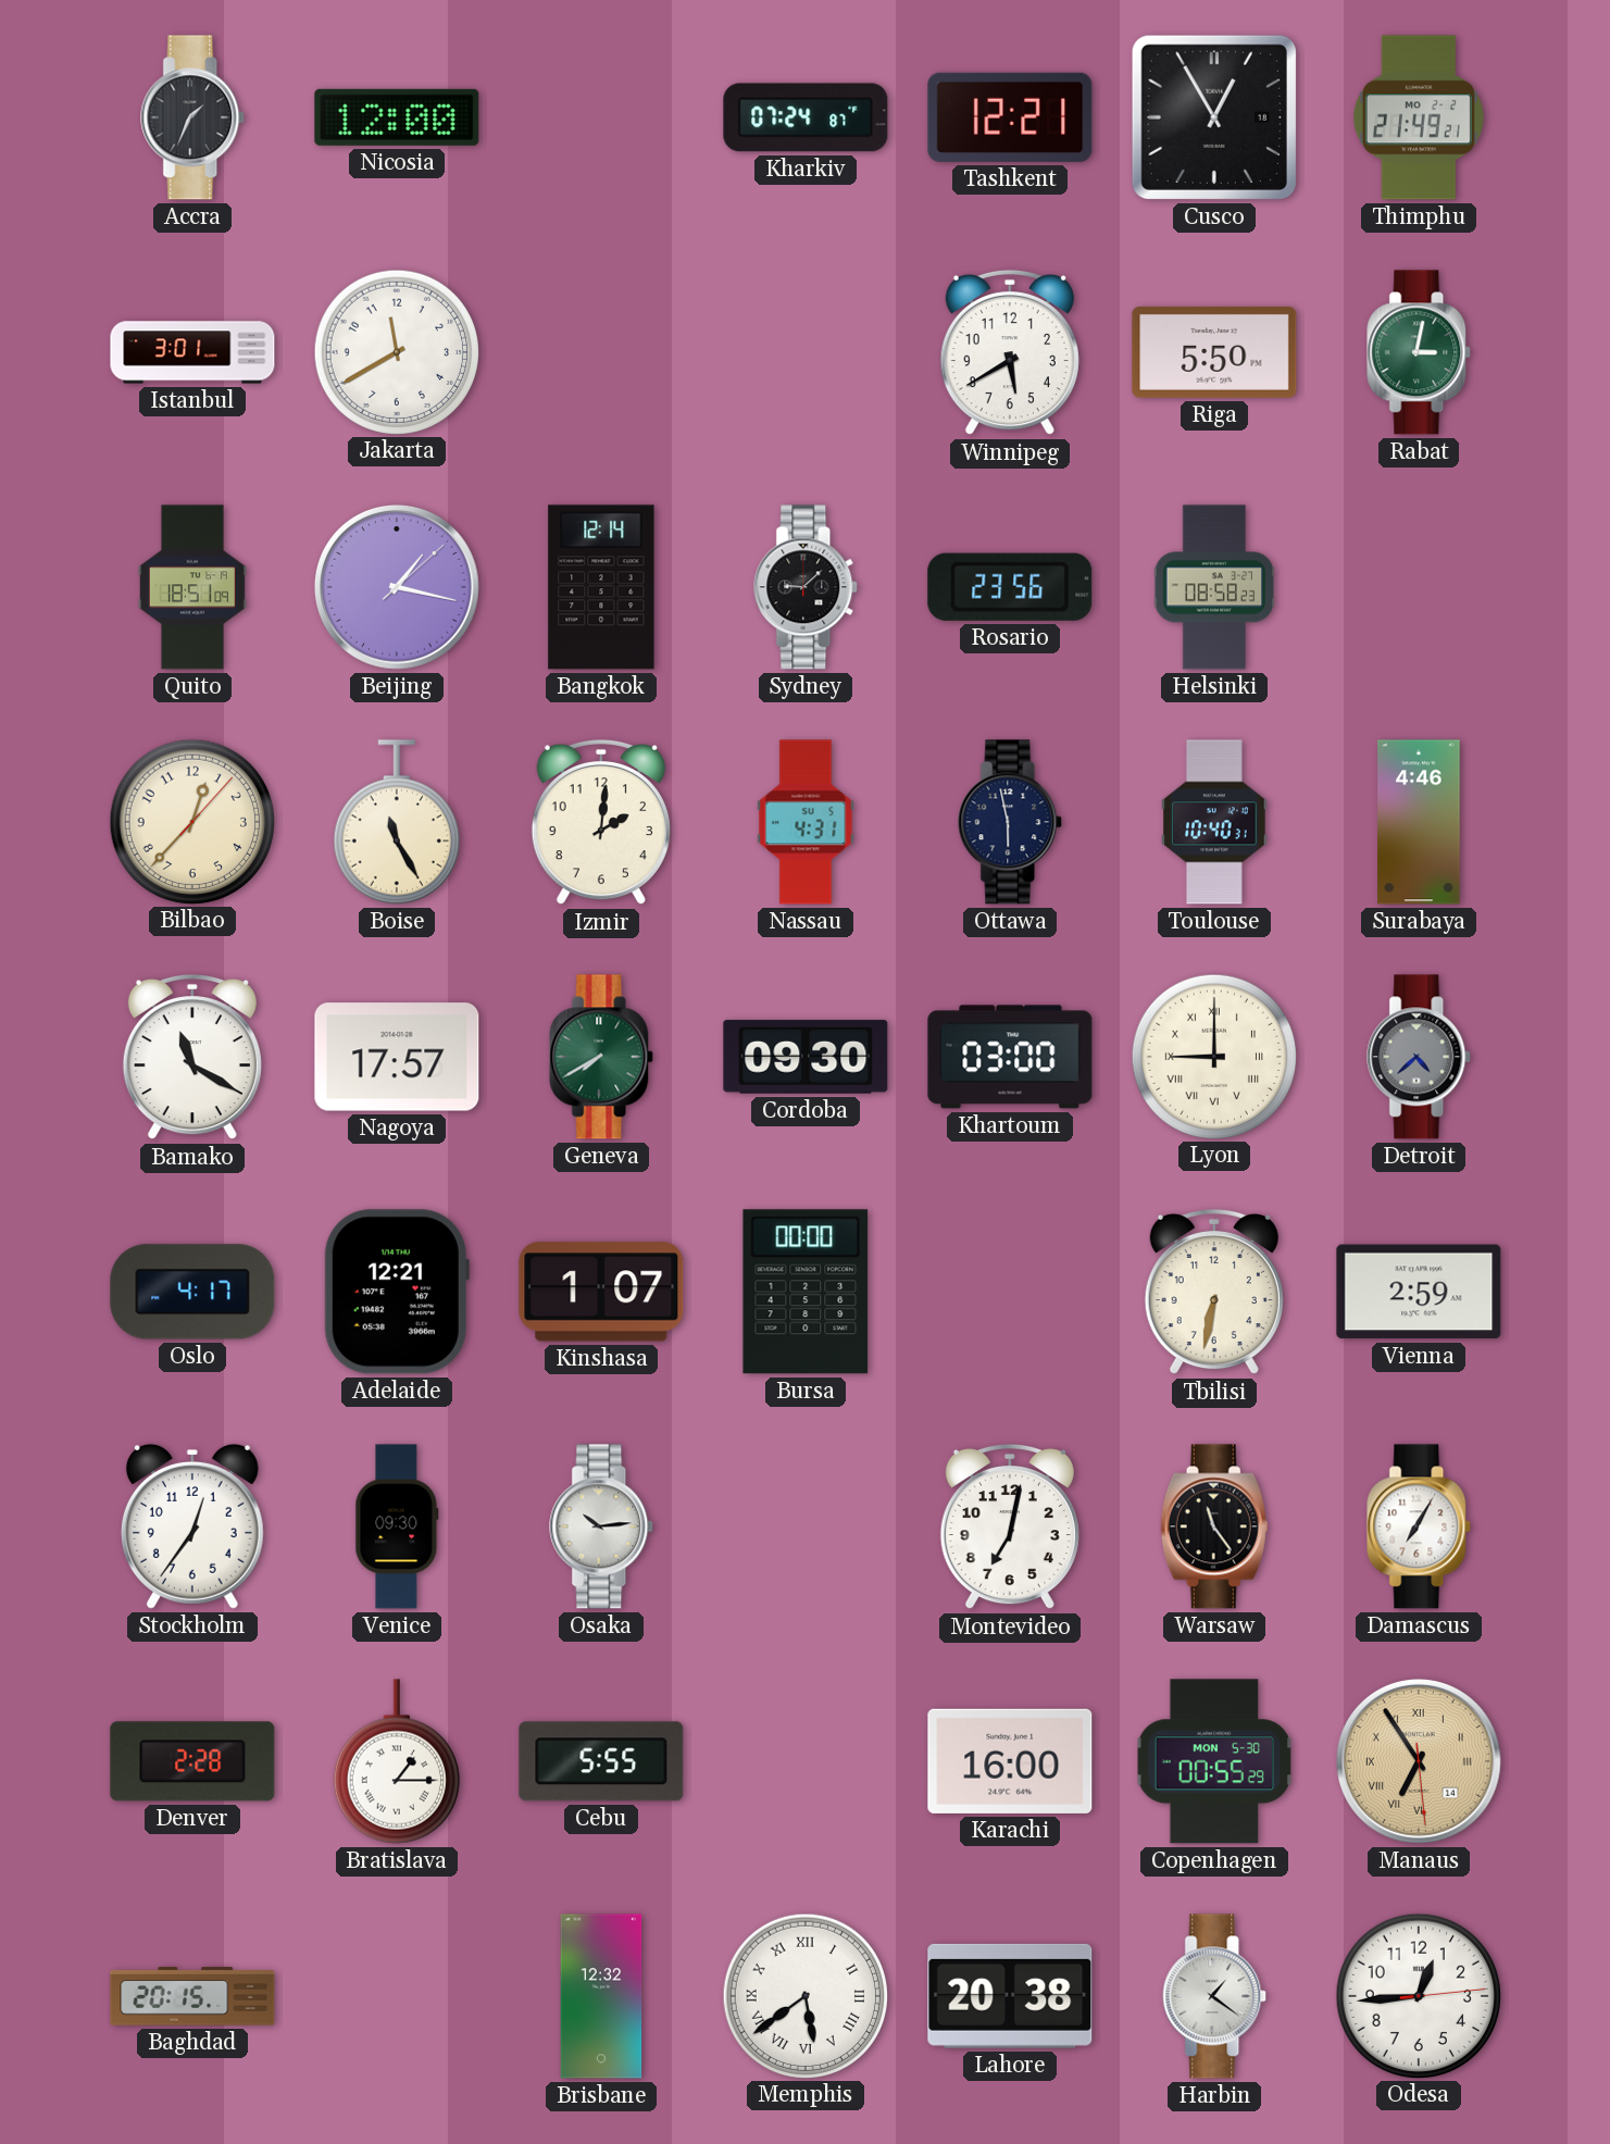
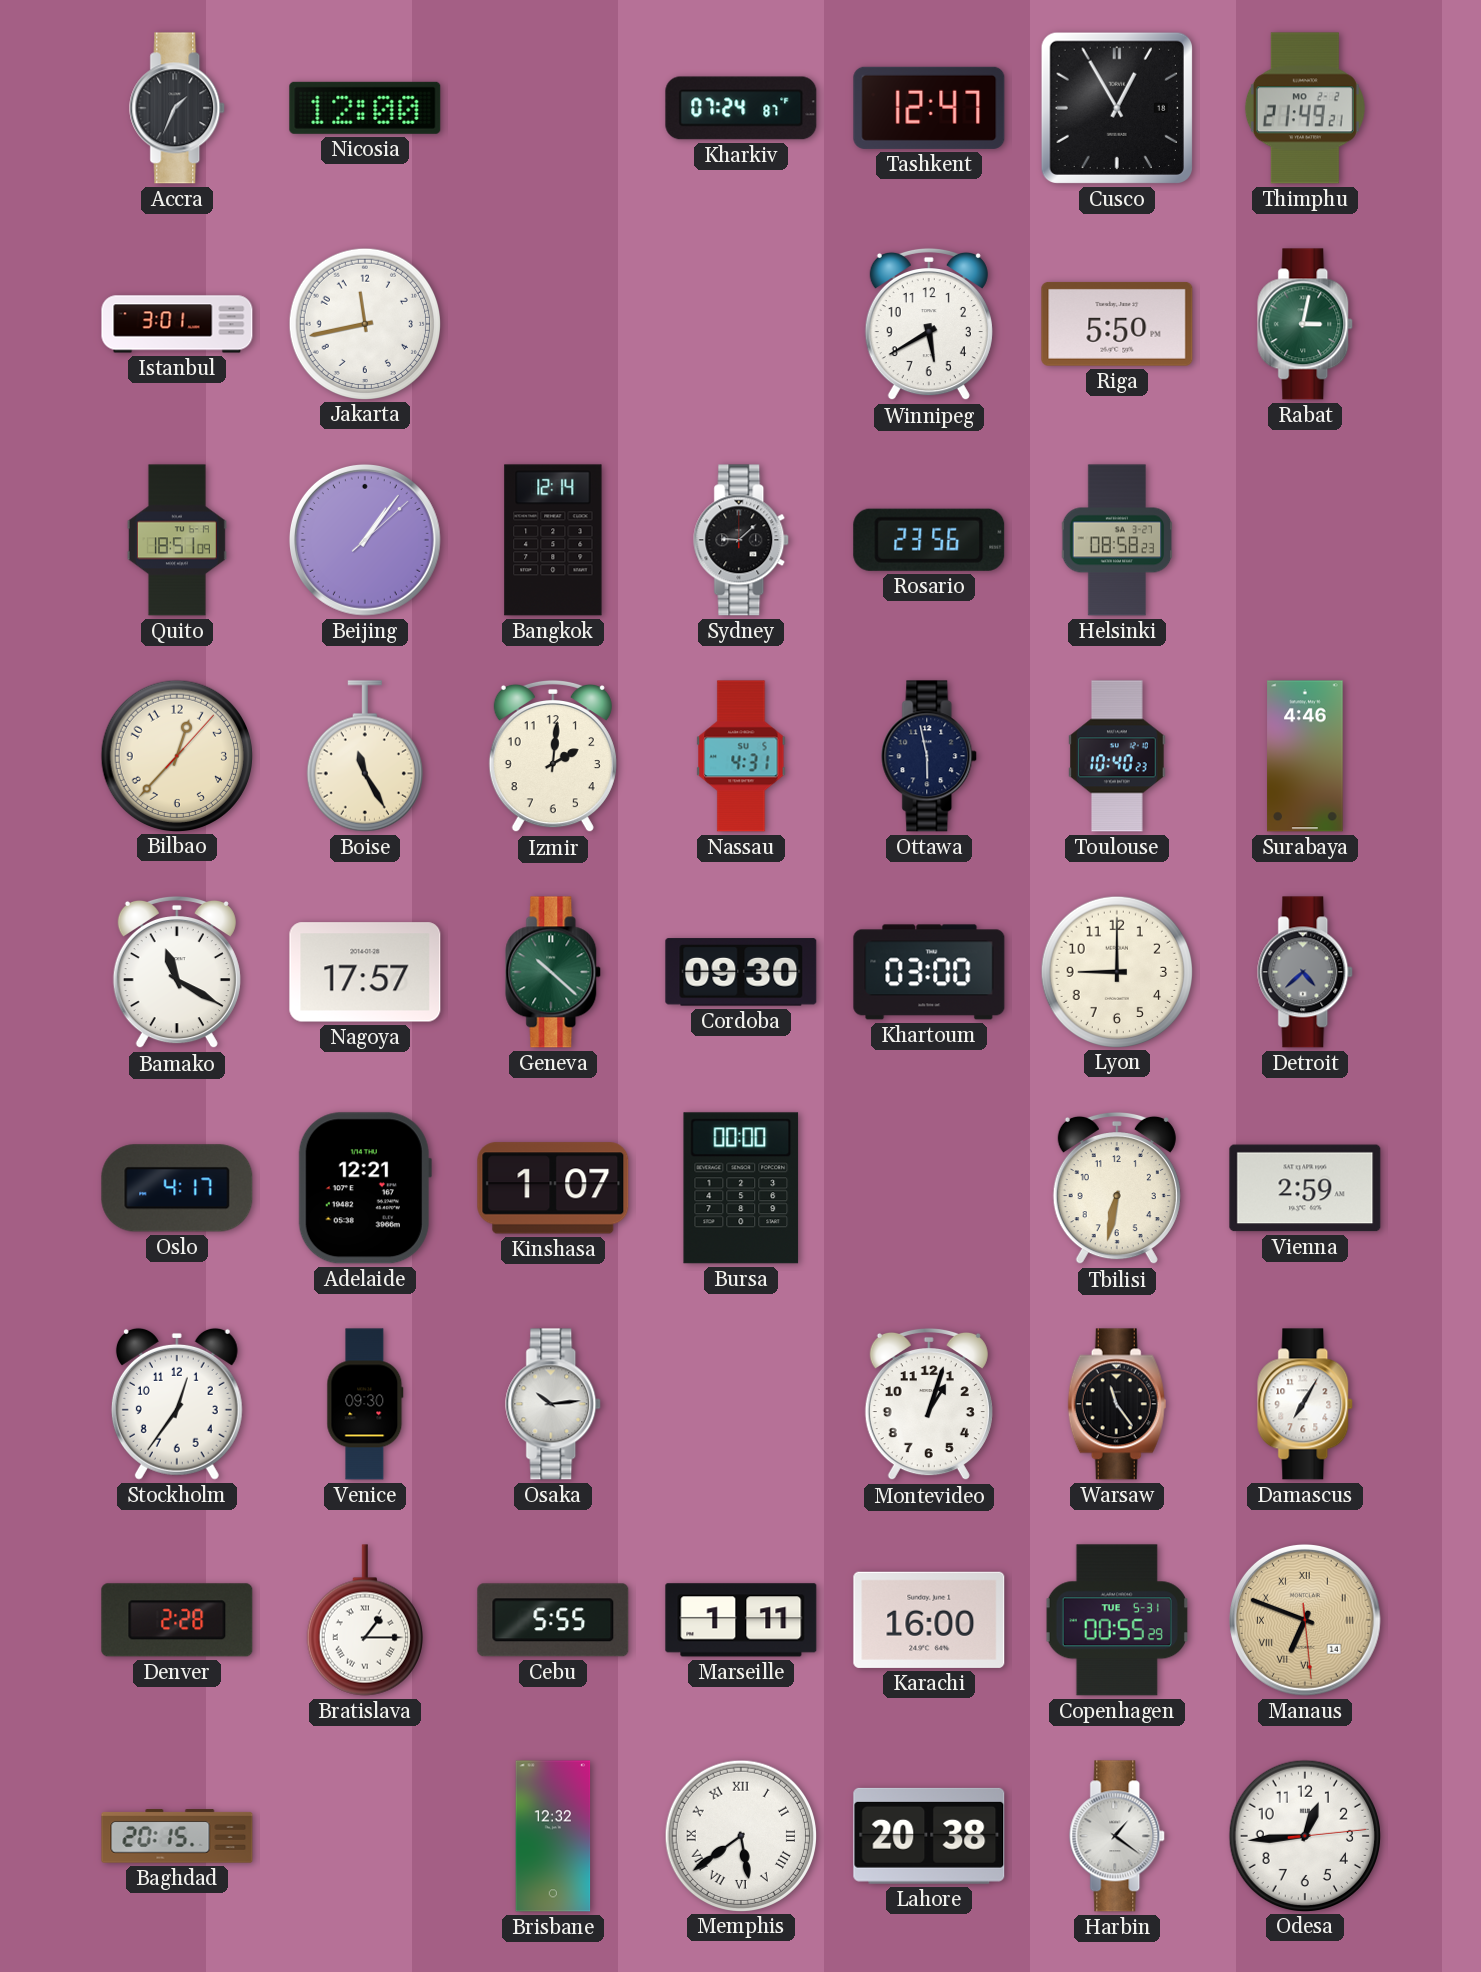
Tashkent: 12:21 -> 12:47 (929, 108)
Jakarta: 11:40 -> 11:43 (364, 323)
Beijing: 1:17 -> 1:06 (365, 540)
Toulouse: 10:40:31 -> 10:40:23 (1118, 756)
Geneva: 7:40 -> 10:22 (554, 972)
Lyon numerals: Roman -> Arabic (1116, 971)
Montevideo: 7:02 -> 1:03 (929, 1404)
Marseille: none -> 1:11 (741, 1620)
Copenhagen date: MON 5-30 -> TUE 5-31 (1117, 1620)
Manaus: 6:54 -> 6:48 (1305, 1620)
